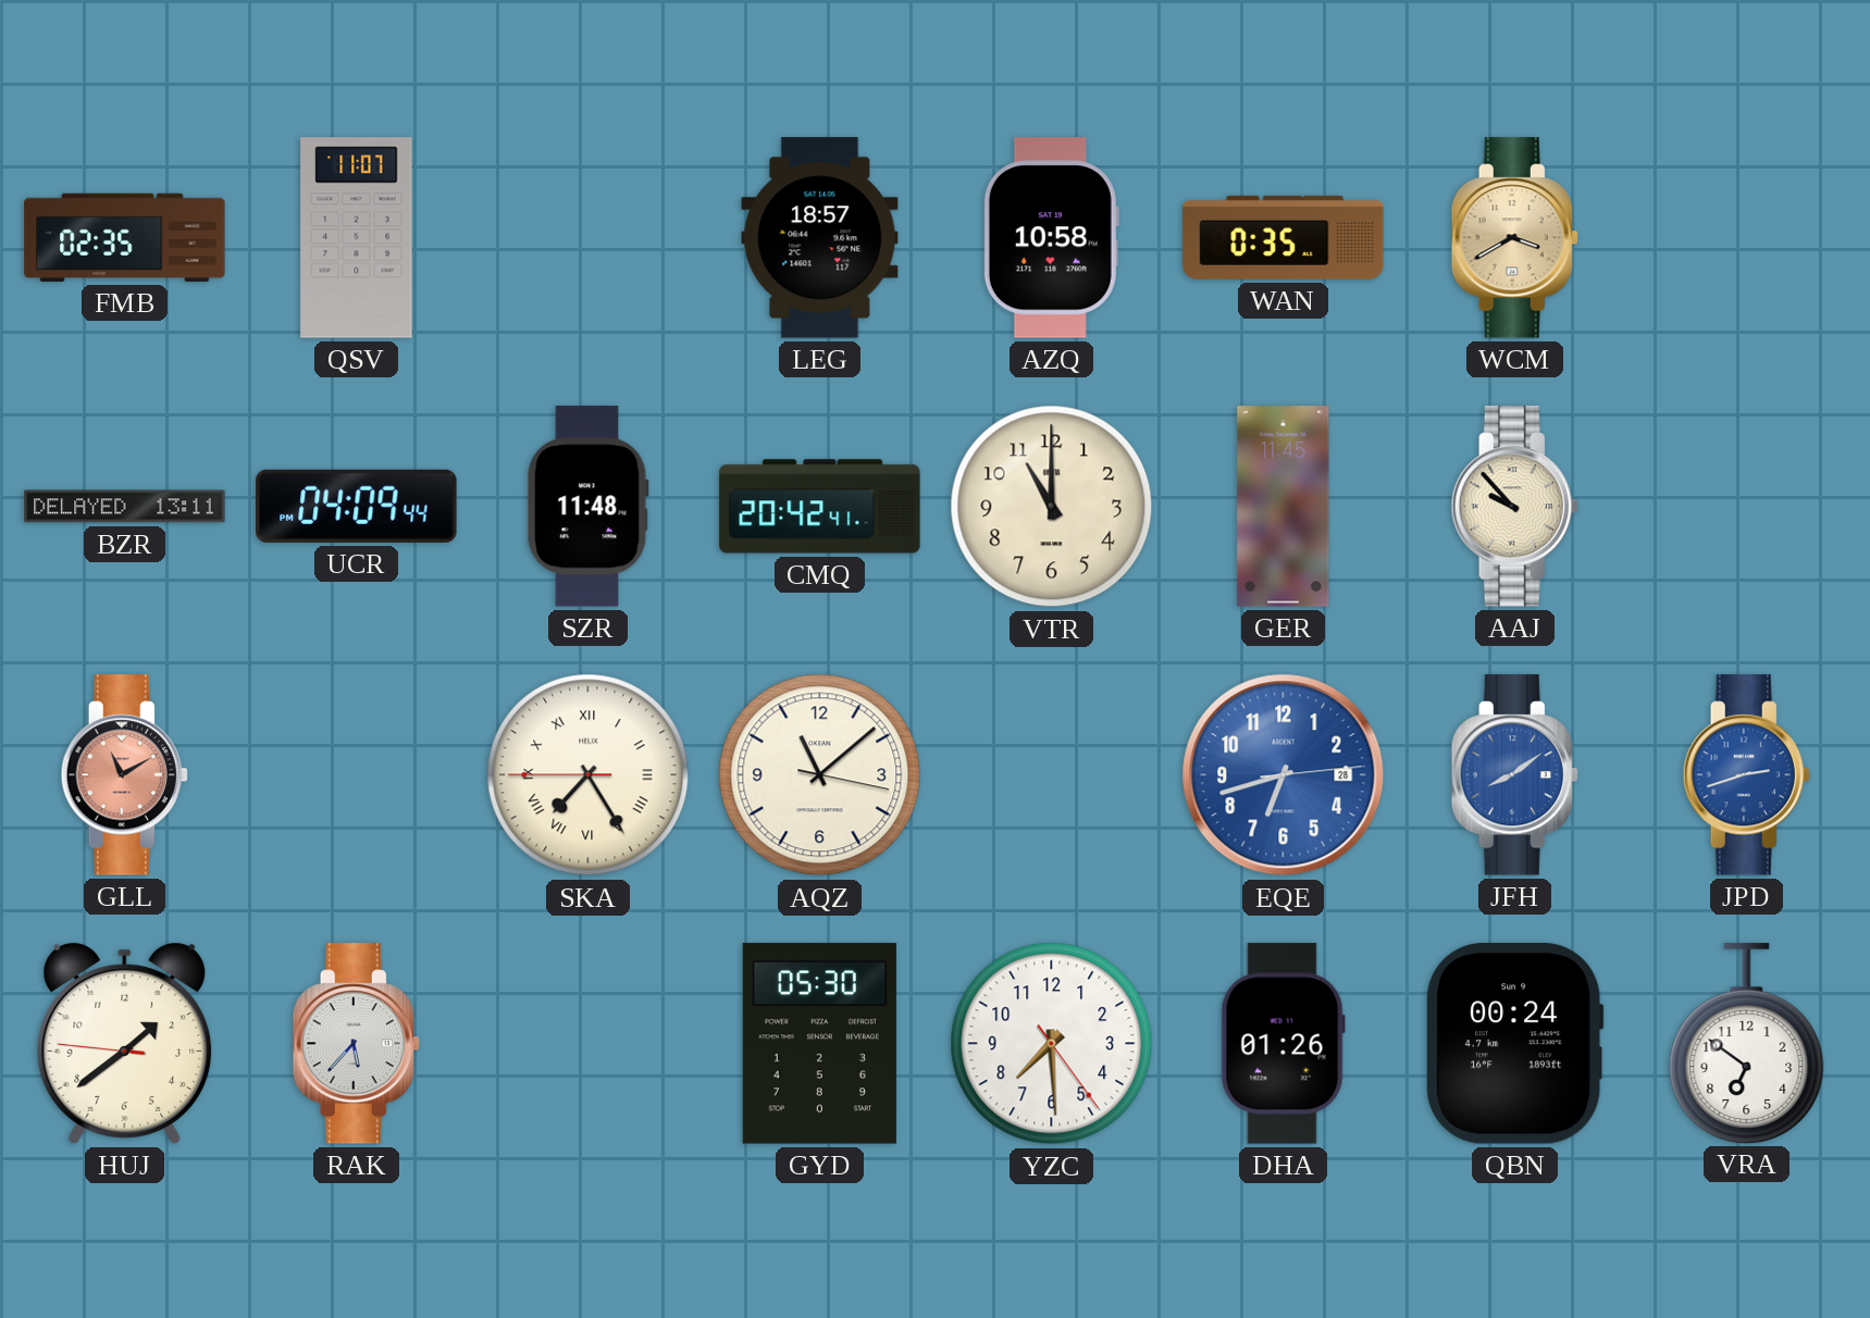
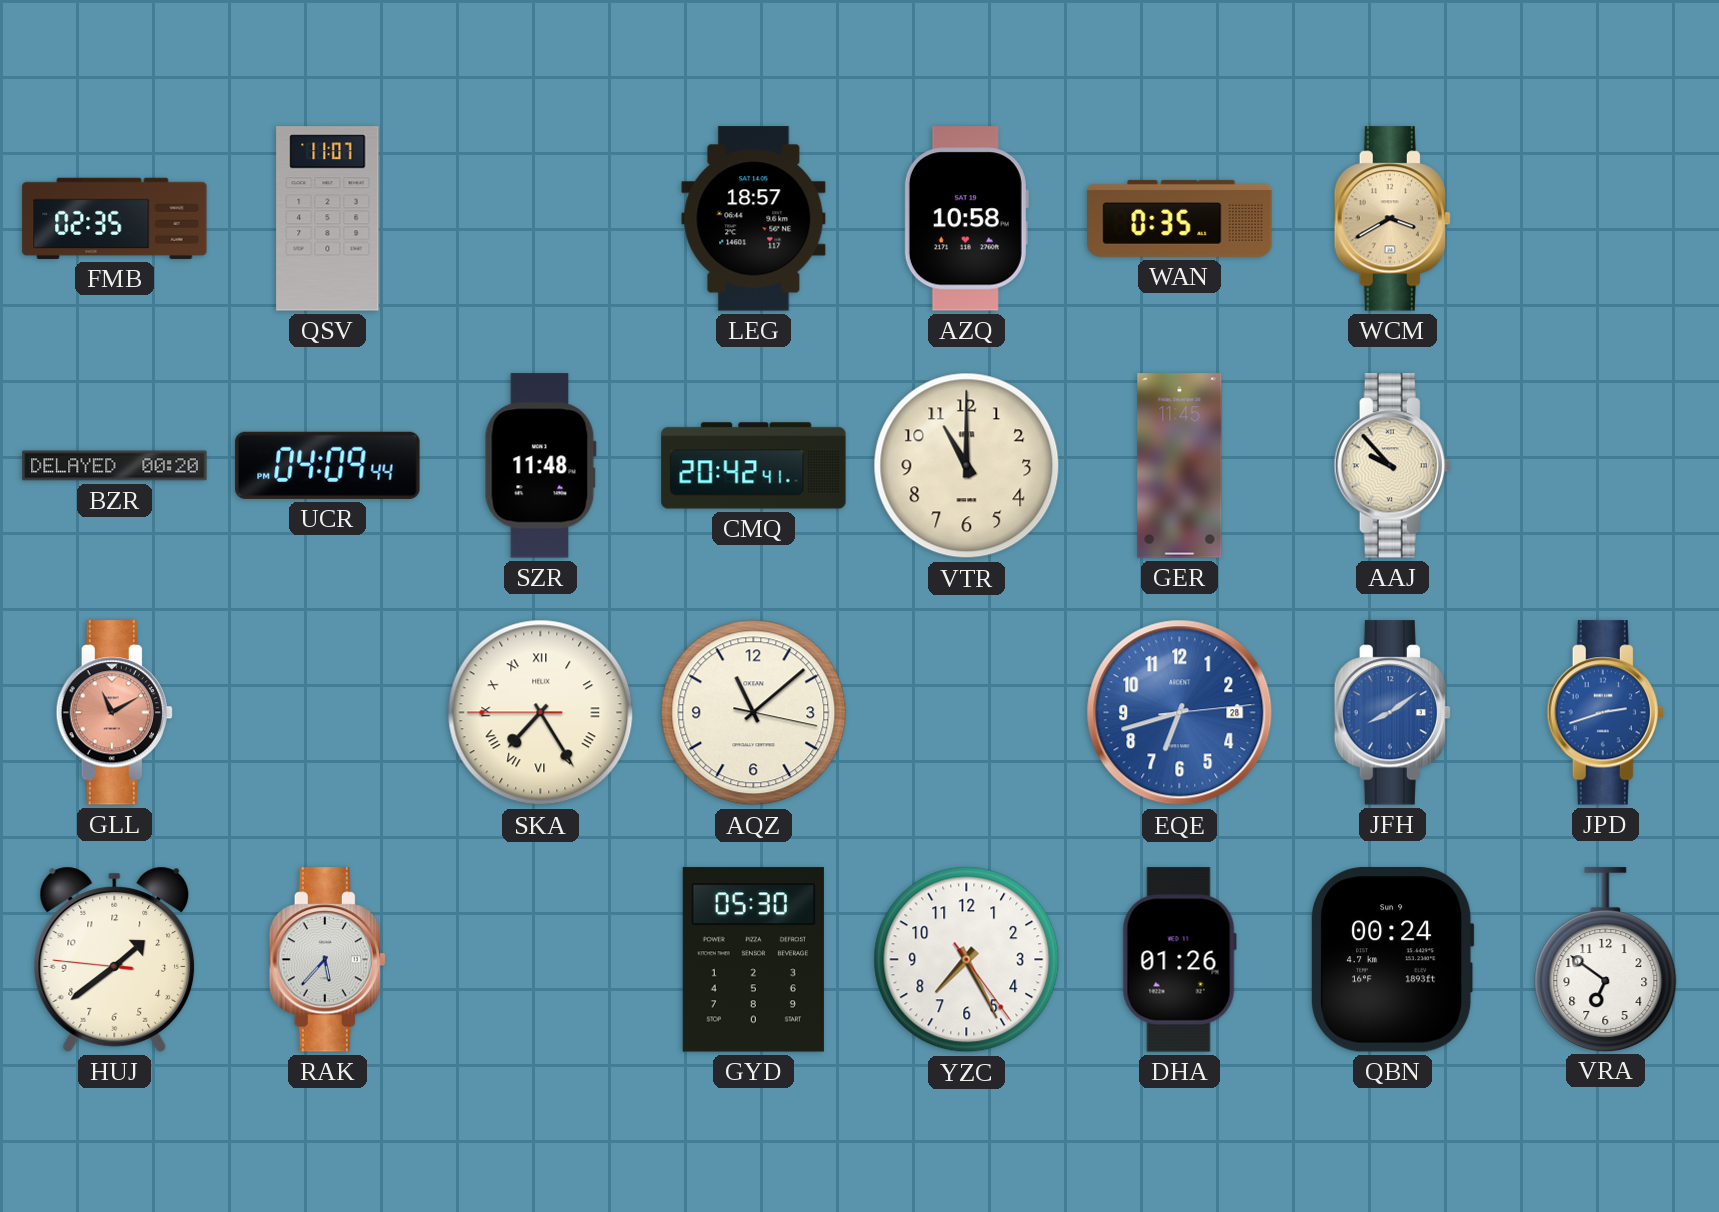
BZR: 13:11 -> 00:20 (115, 466)
YZC: 7:29 -> 7:25 (967, 960)
